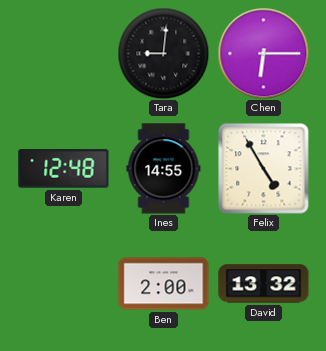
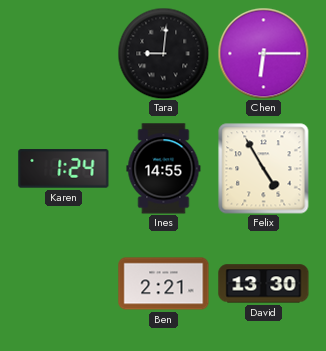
Karen: 12:48 -> 1:24 (64, 169)
Ben: 2:00 -> 2:21 (164, 284)
David: 13:32 -> 13:30 (264, 284)
